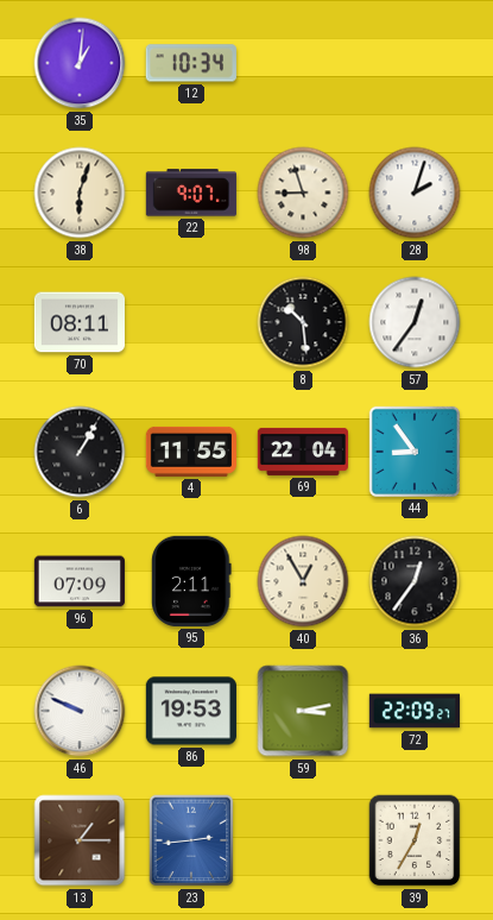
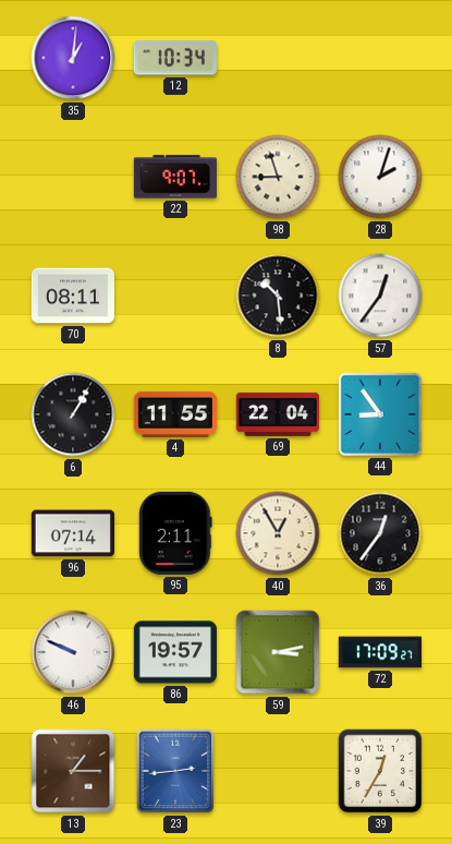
38: 6:03 -> none (80, 193)
96: 07:09 -> 07:14 (73, 533)
86: 19:53 -> 19:57 (175, 652)
72: 22:09 -> 17:09 (379, 652)
